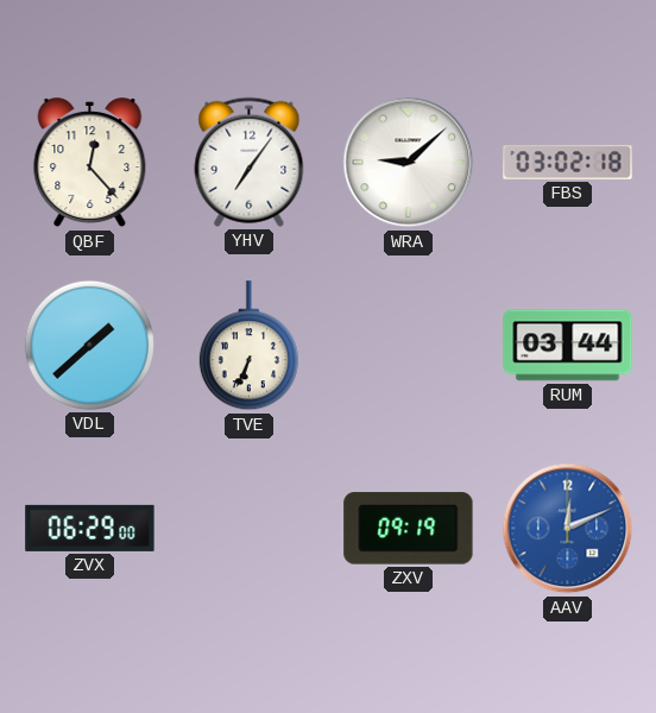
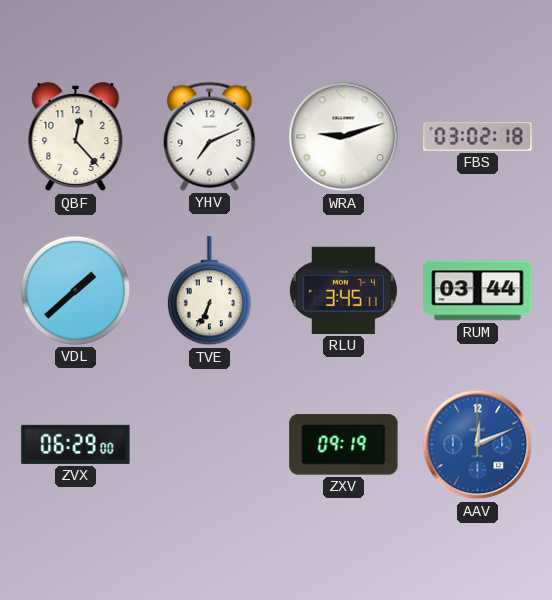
YHV: 7:06 -> 7:11 (210, 136)
WRA: 9:08 -> 9:12 (344, 137)
RLU: none -> 3:45 (343, 290)
